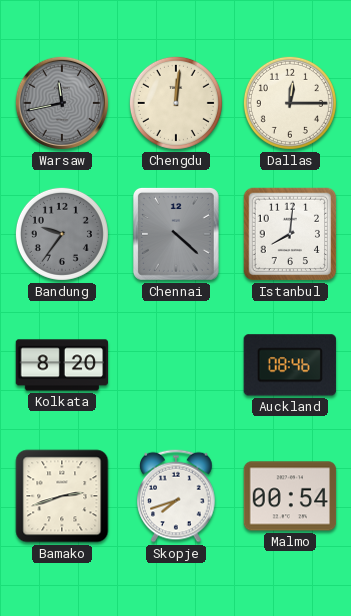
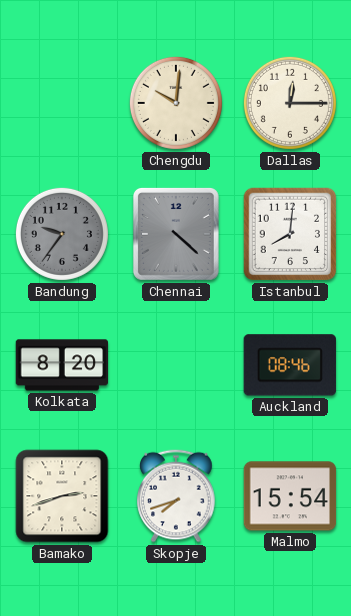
Warsaw: 11:43 -> none (62, 103)
Chengdu: 12:01 -> 10:01 (176, 103)
Malmo: 00:54 -> 15:54 (290, 496)
